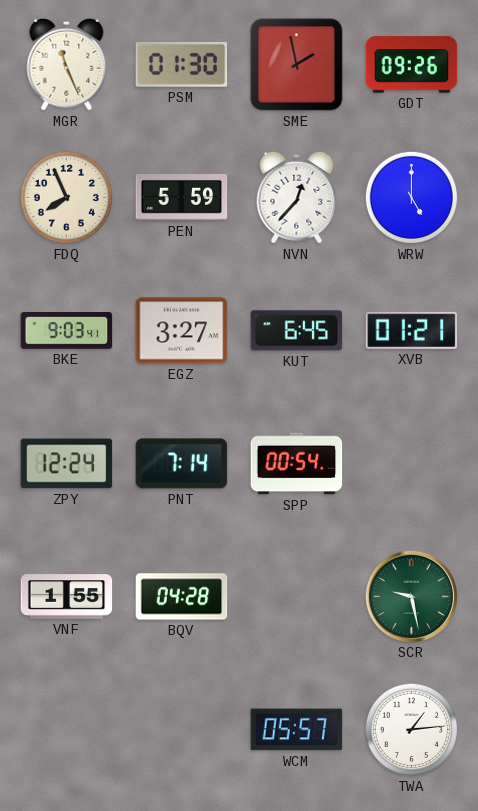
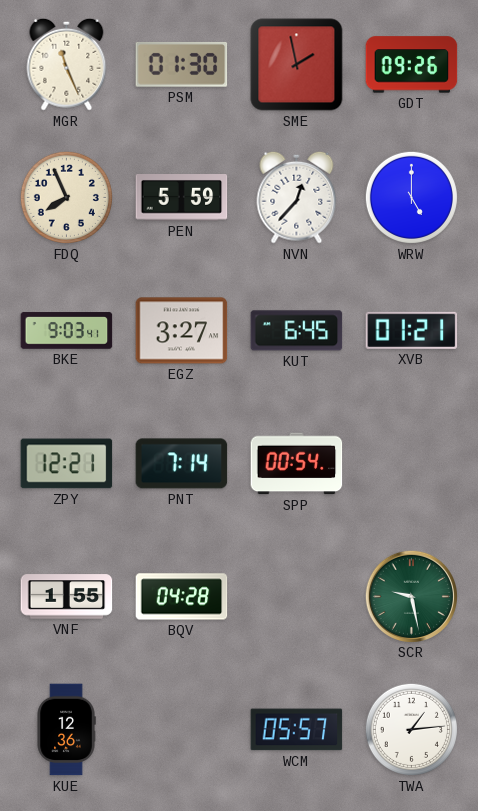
ZPY: 12:24 -> 12:21 (67, 464)
KUE: none -> 12:36 (66, 730)
